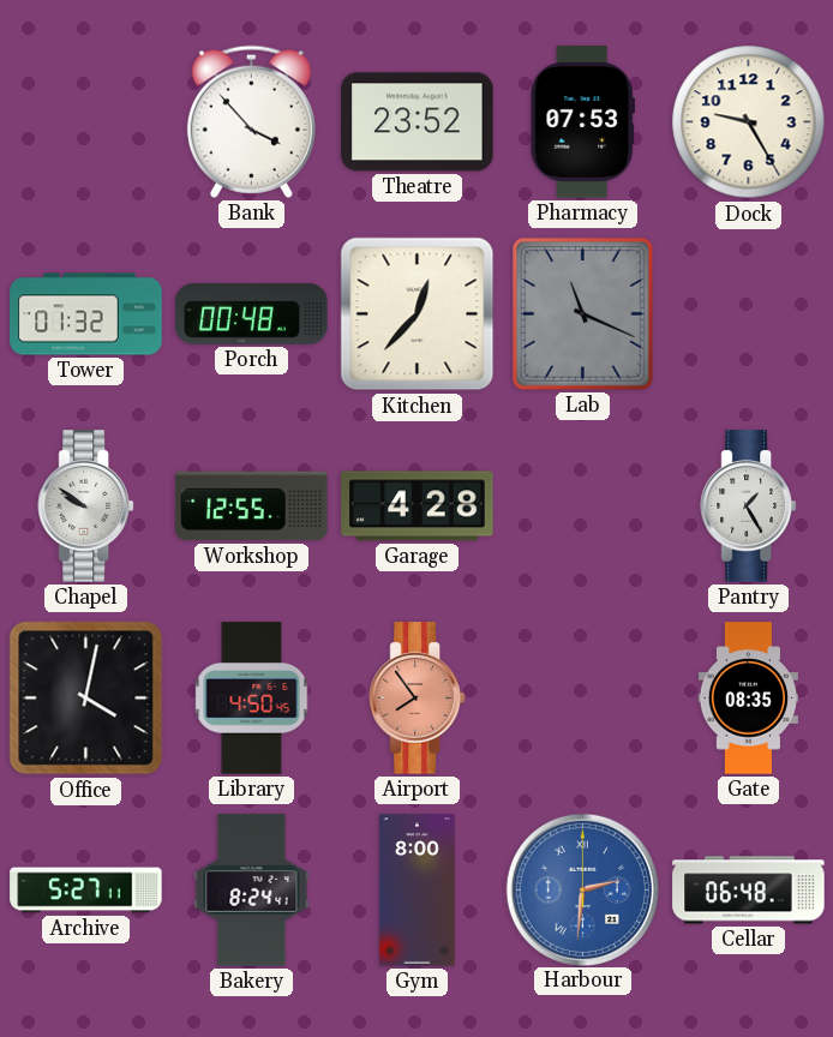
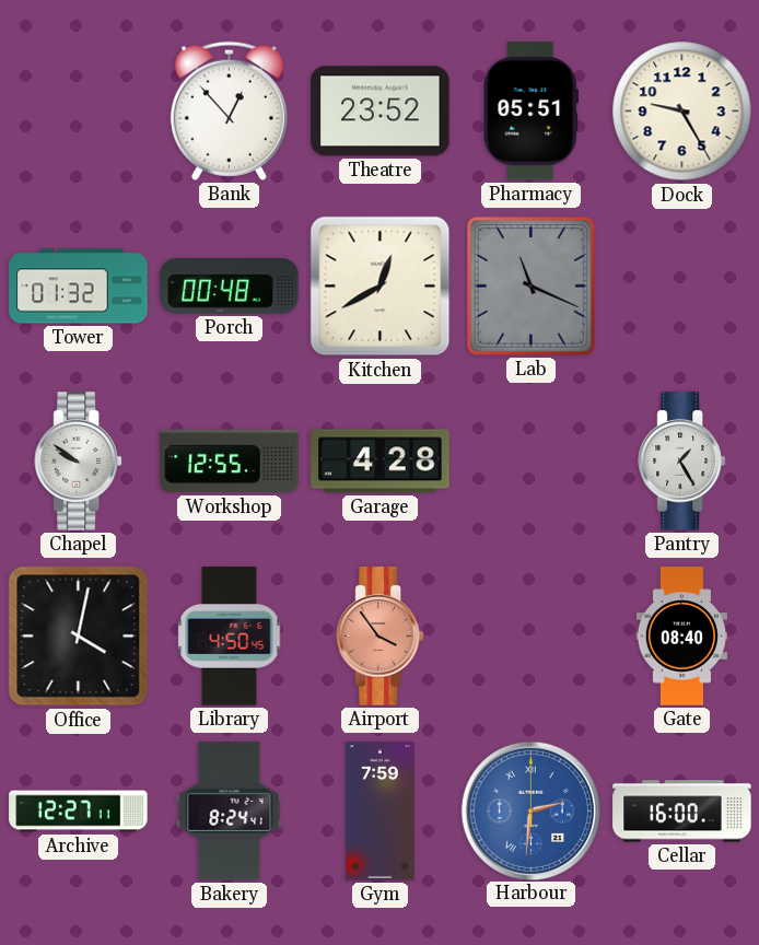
Bank: 3:53 -> 12:53 (229, 110)
Pharmacy: 07:53 -> 05:51 (530, 112)
Kitchen: 12:37 -> 12:40 (381, 287)
Airport: 7:54 -> 3:54 (379, 637)
Gate: 08:35 -> 08:40 (681, 637)
Archive: 5:27 -> 12:27 (79, 812)
Gym: 8:00 -> 7:59 (379, 812)
Cellar: 06:48 -> 16:00 (682, 812)
